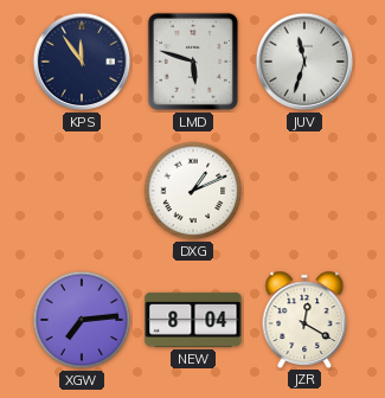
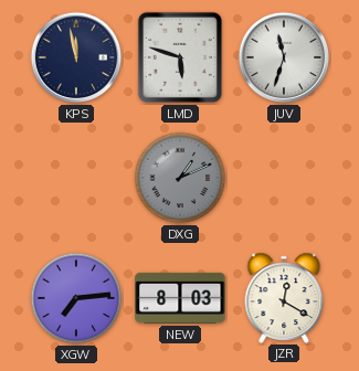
KPS: 11:54 -> 11:58 (76, 57)
DXG dial: white -> grey (180, 178)
NEW: 8:04 -> 8:03 (180, 298)
